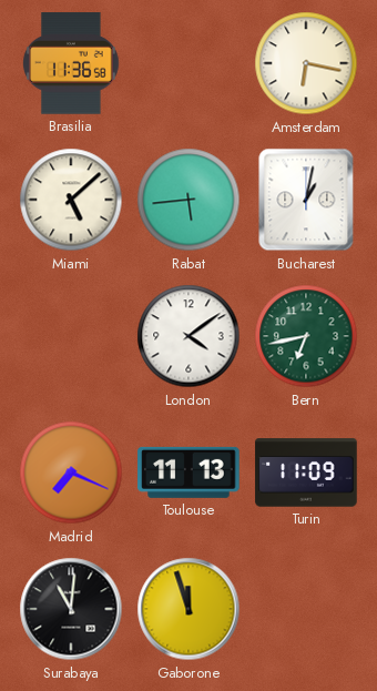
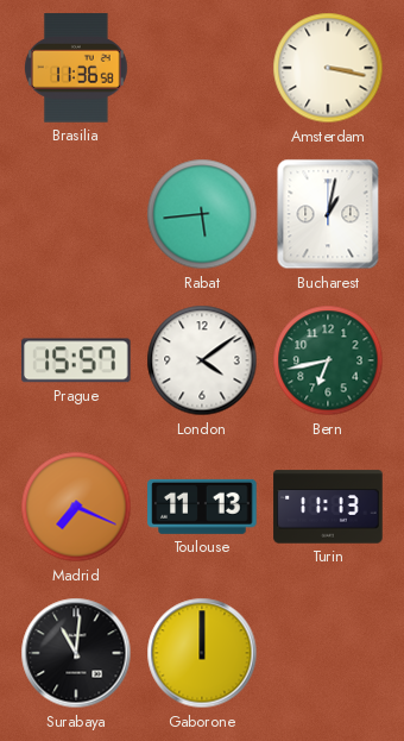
Amsterdam: 6:17 -> 3:17 (328, 68)
Miami: 5:08 -> none (71, 200)
Prague: none -> 15:57 (77, 360)
Turin: 11:09 -> 11:13 (328, 507)
Gaborone: 11:57 -> 12:00 (202, 653)
